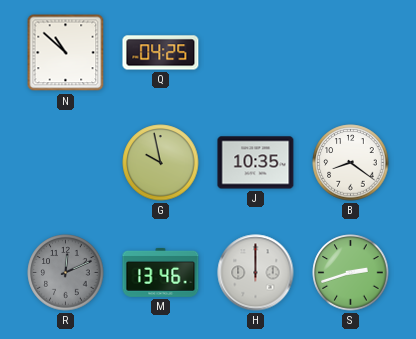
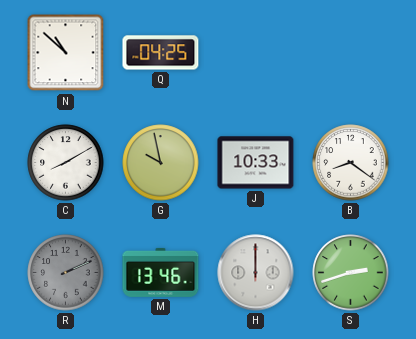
C: none -> 8:10 (66, 163)
J: 10:35 -> 10:33 (256, 163)
R: 12:11 -> 2:11 (66, 273)
